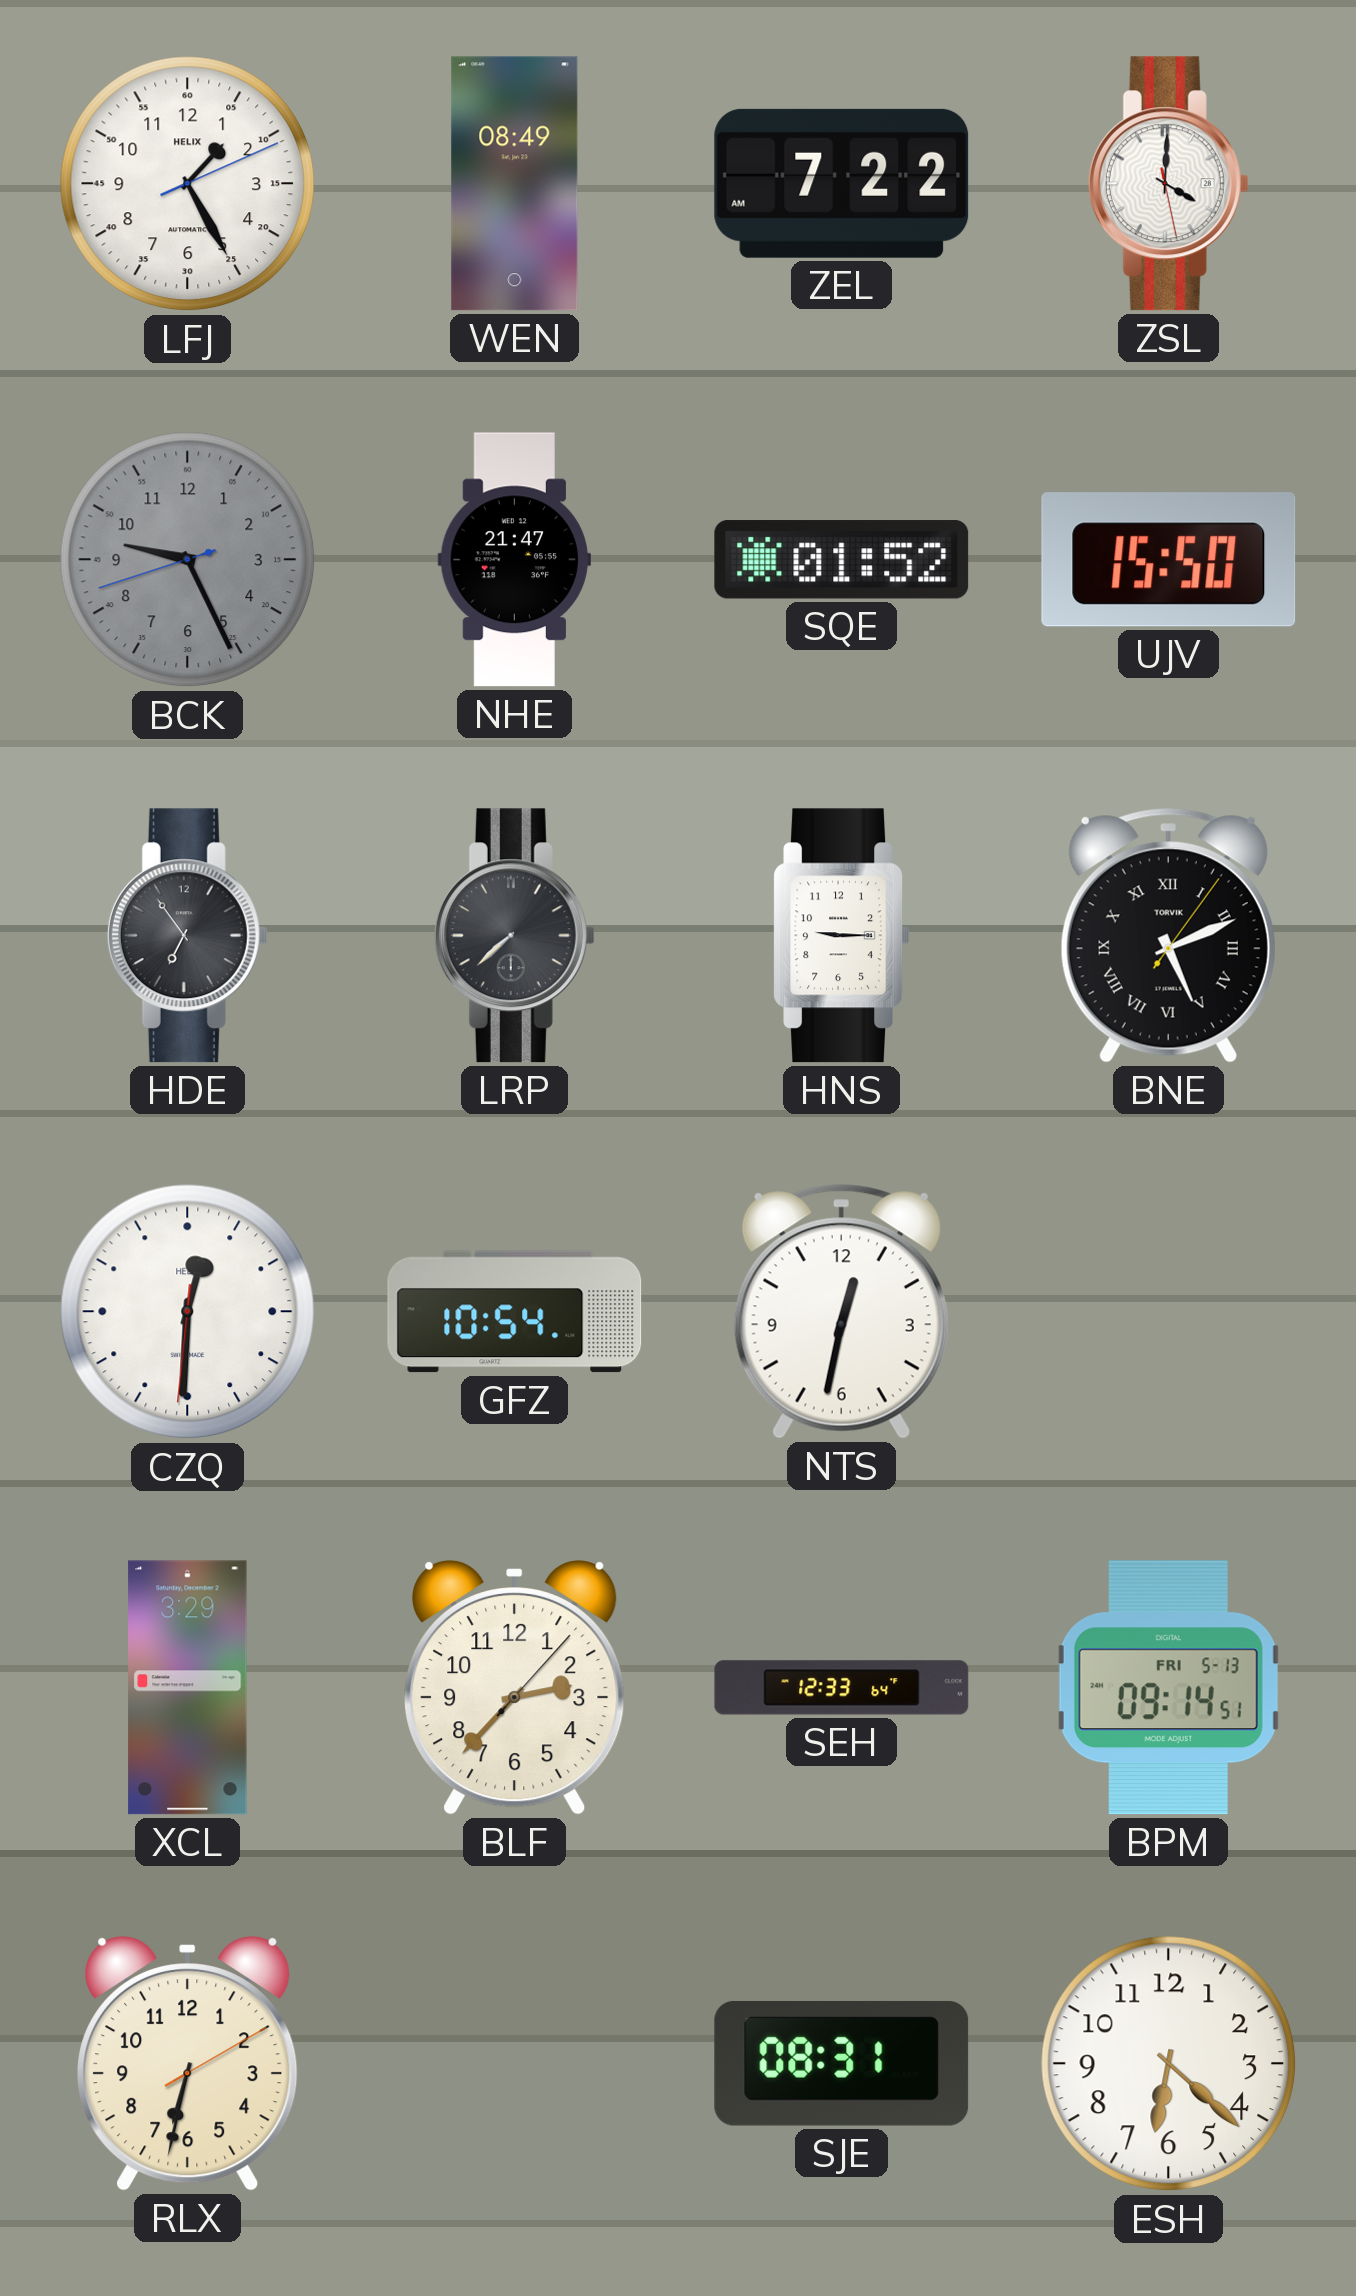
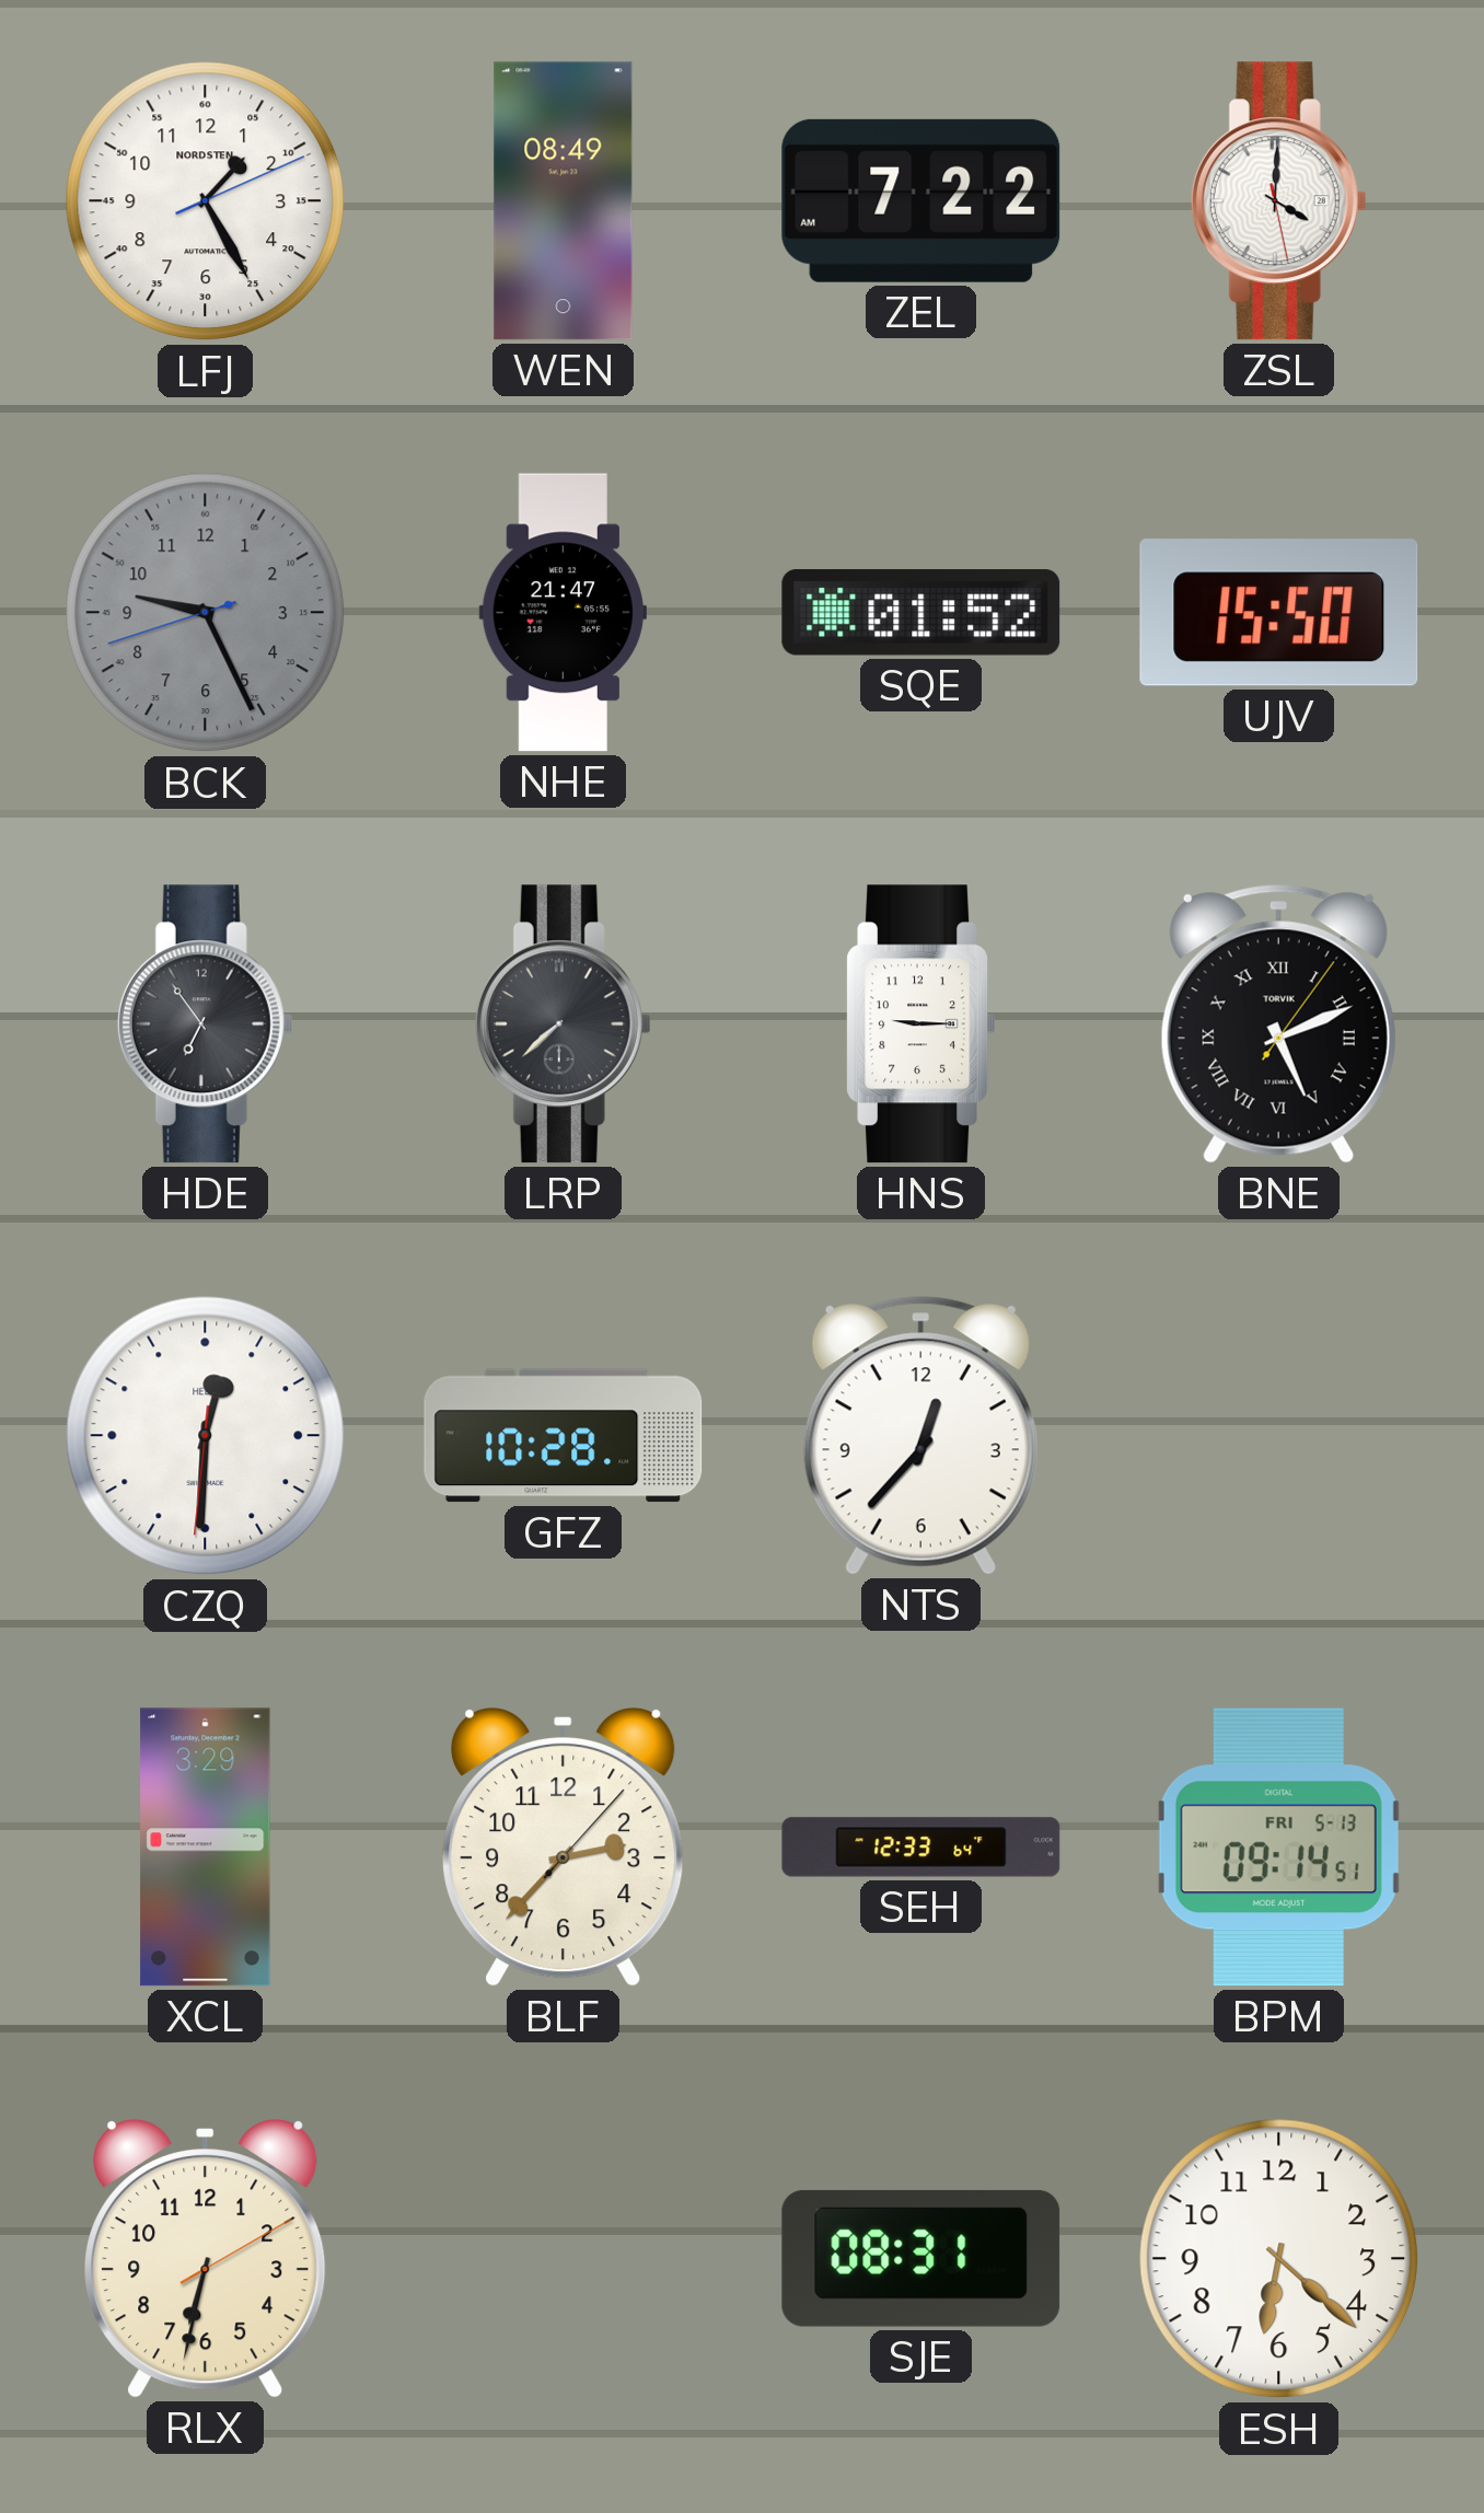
LFJ brand: HELIX -> NORDSTEN (206, 201)
GFZ: 10:54 -> 10:28 (564, 1436)
NTS: 12:32 -> 12:37 (920, 1436)
